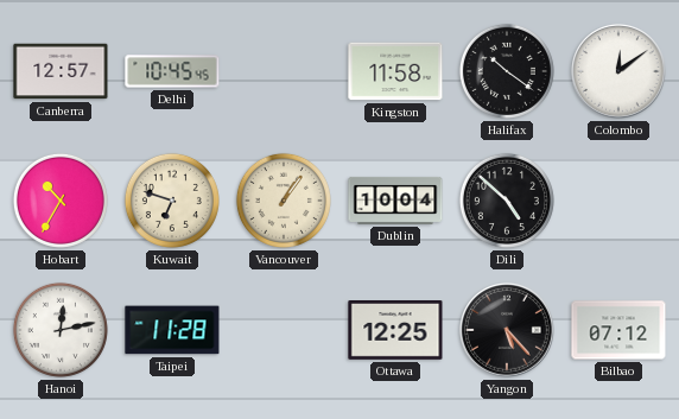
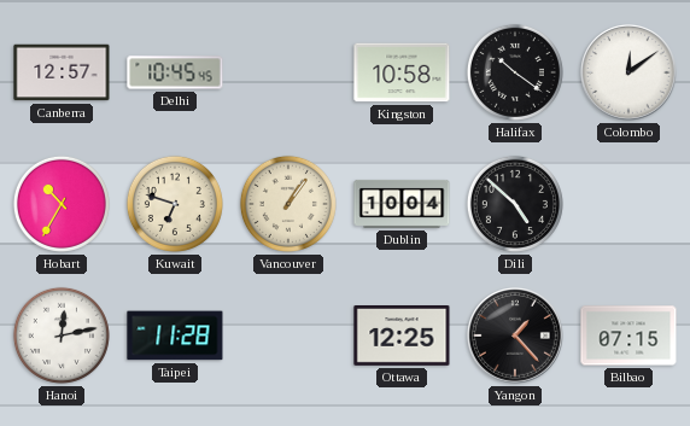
Kingston: 11:58 -> 10:58 (402, 72)
Yangon: 5:23 -> 1:23 (516, 337)
Bilbao: 07:12 -> 07:15 (628, 335)
